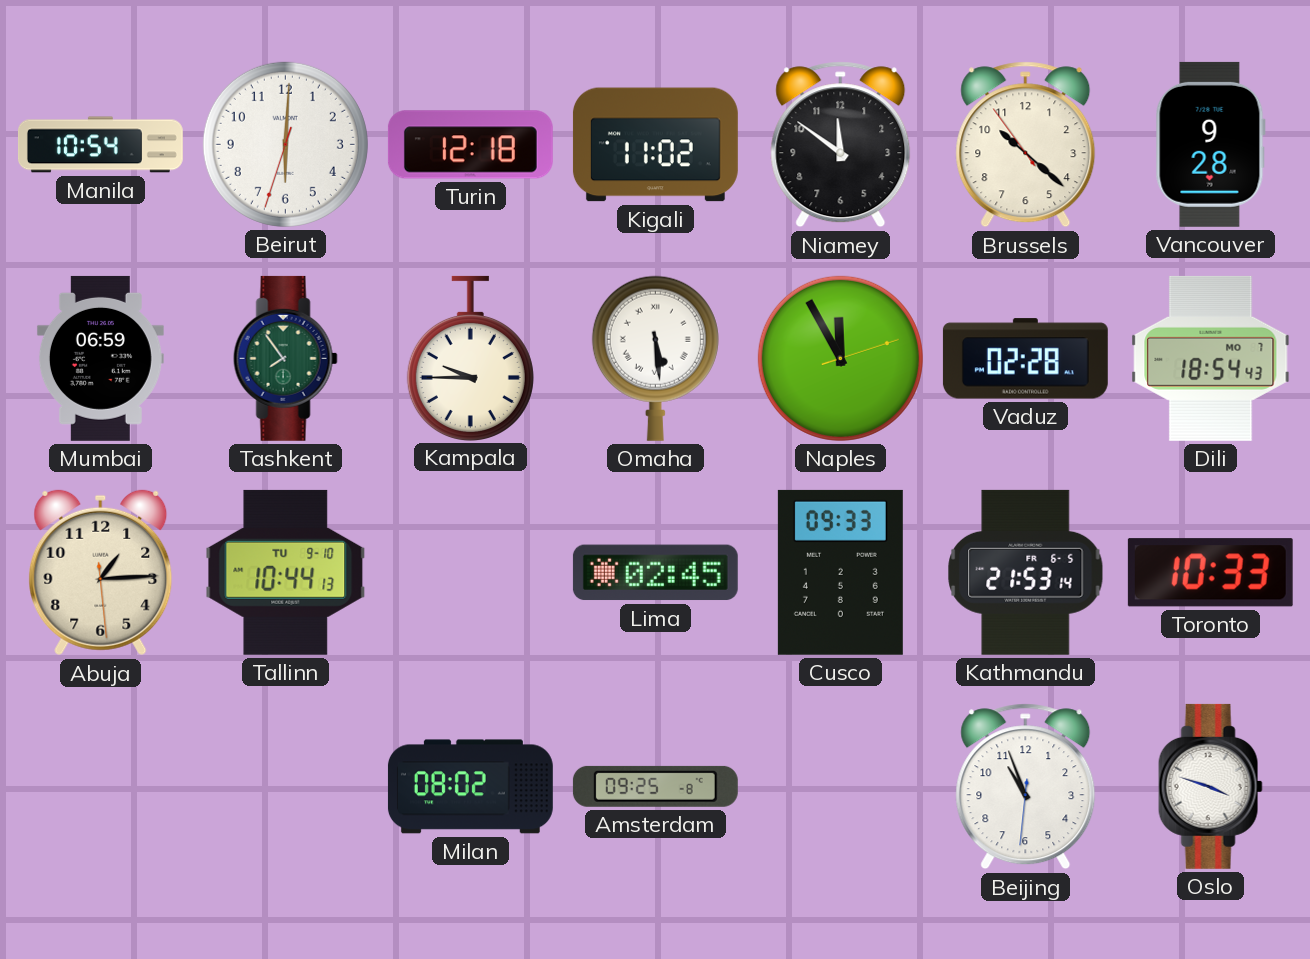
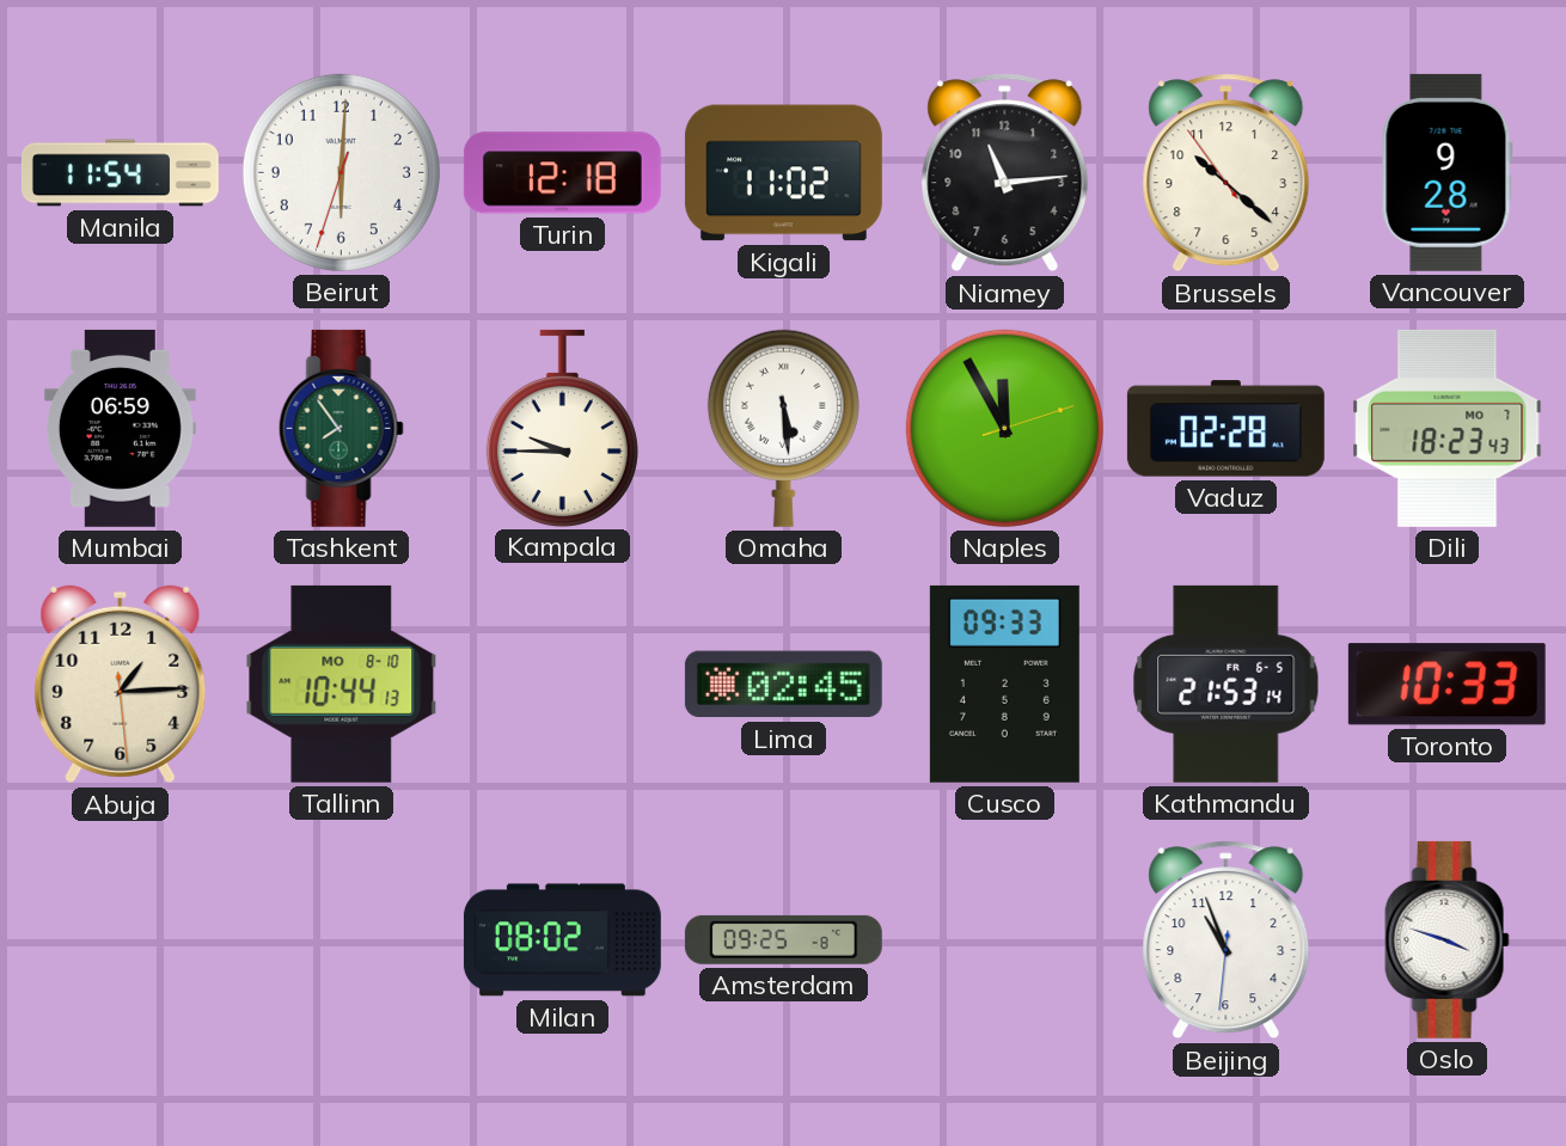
Manila: 10:54 -> 11:54 (120, 173)
Niamey: 11:51 -> 11:14 (1005, 173)
Dili: 18:54 -> 18:23 (1448, 428)
Tallinn date: TU 9-10 -> MO 8-10 (342, 684)
